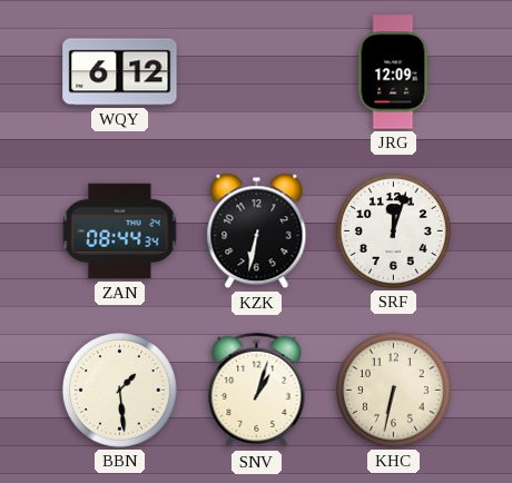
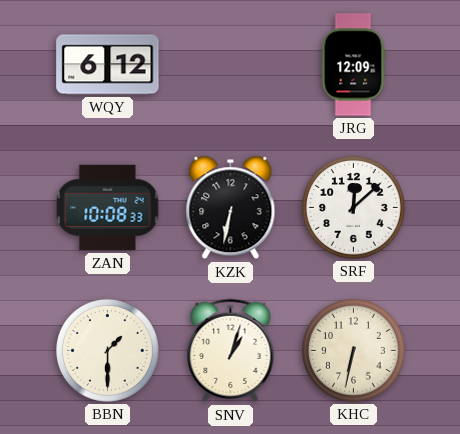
ZAN: 08:44 -> 10:08 (108, 208)
SRF: 12:03 -> 12:08 (354, 208)
BBN: 1:29 -> 1:30 (108, 351)
